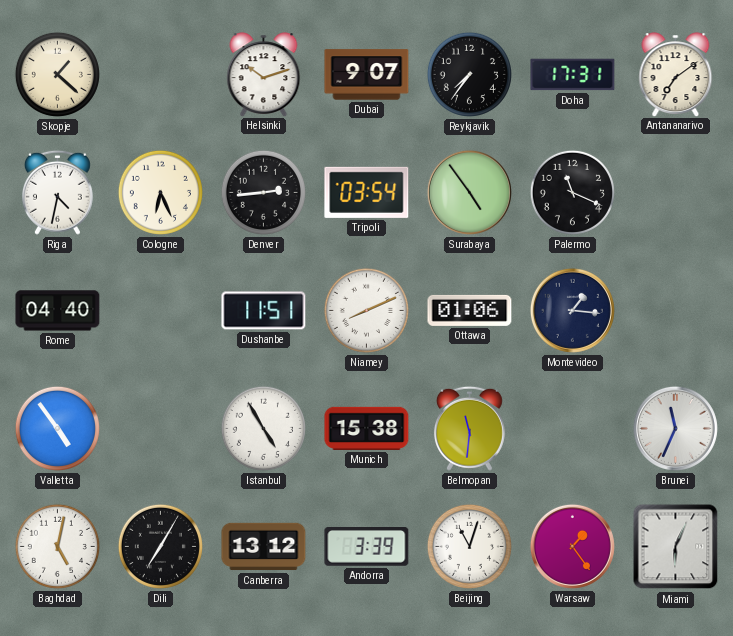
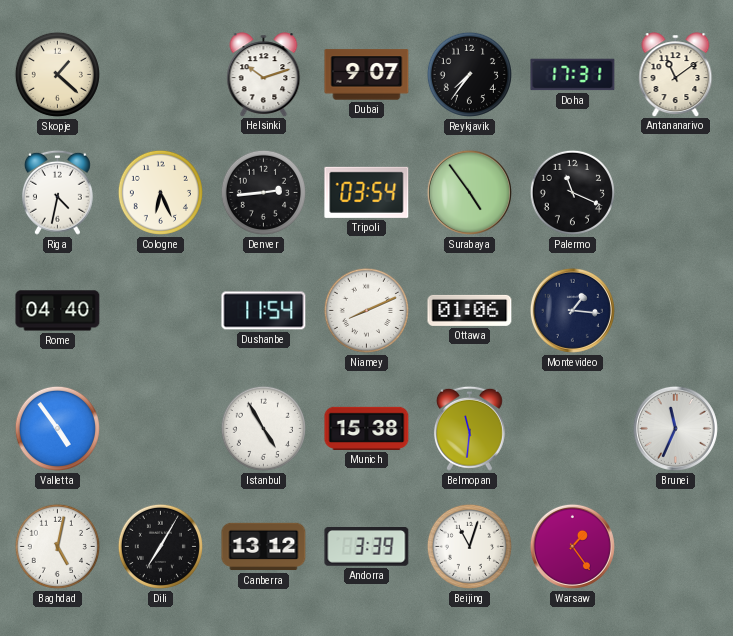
Antananarivo: 7:09 -> 11:09 (676, 74)
Dushanbe: 11:51 -> 11:54 (264, 311)
Miami: 6:04 -> none (676, 547)
